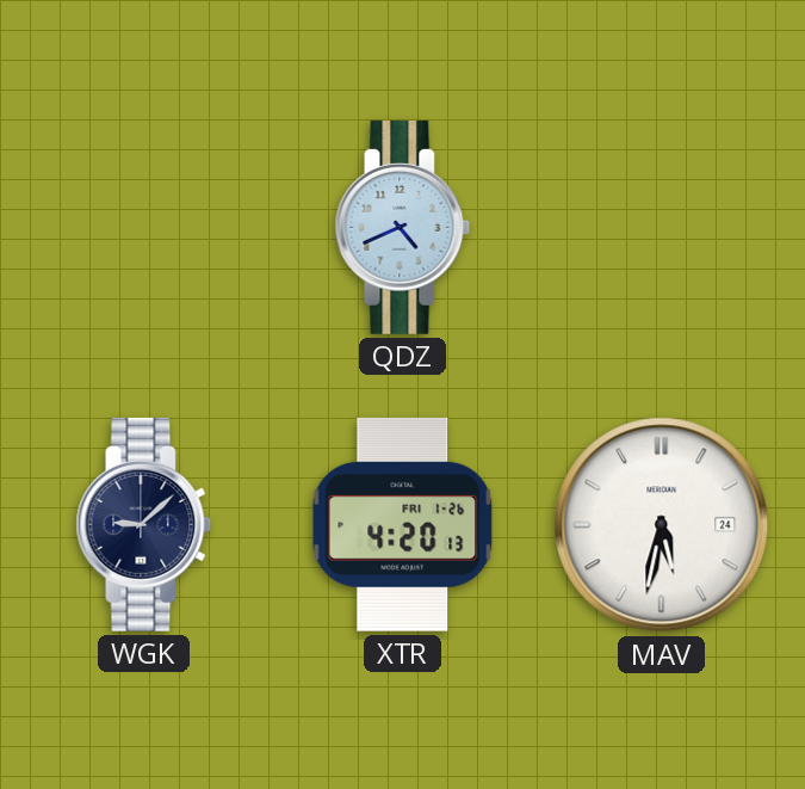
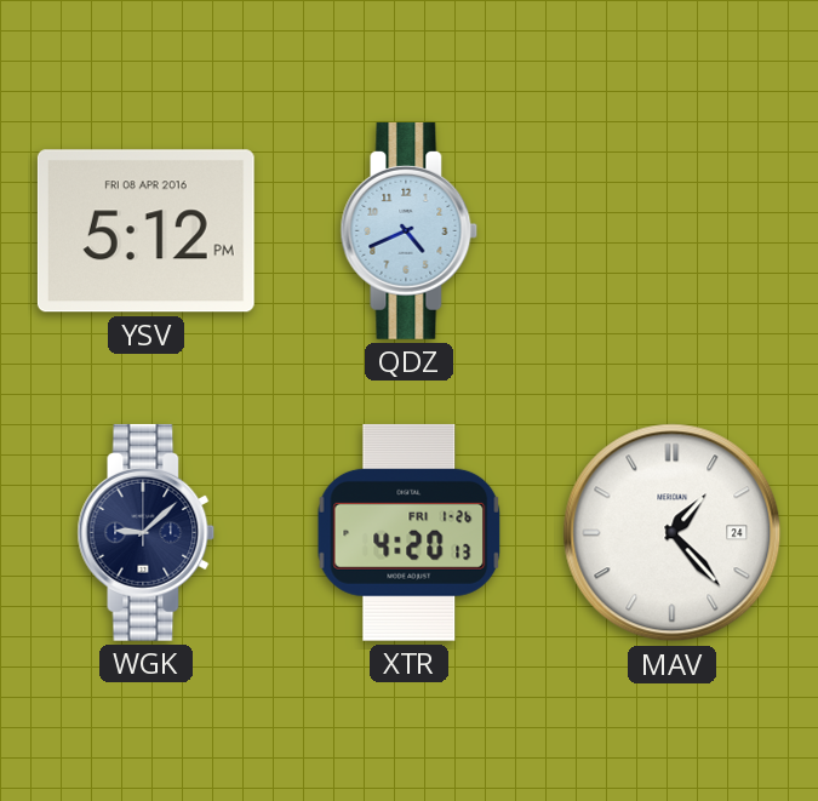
YSV: none -> 5:12 (145, 231)
MAV: 5:32 -> 1:23 (673, 533)
